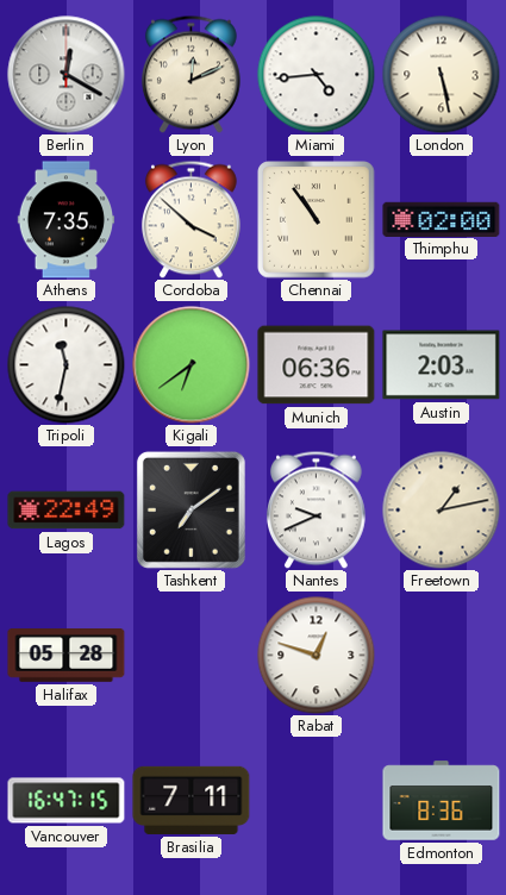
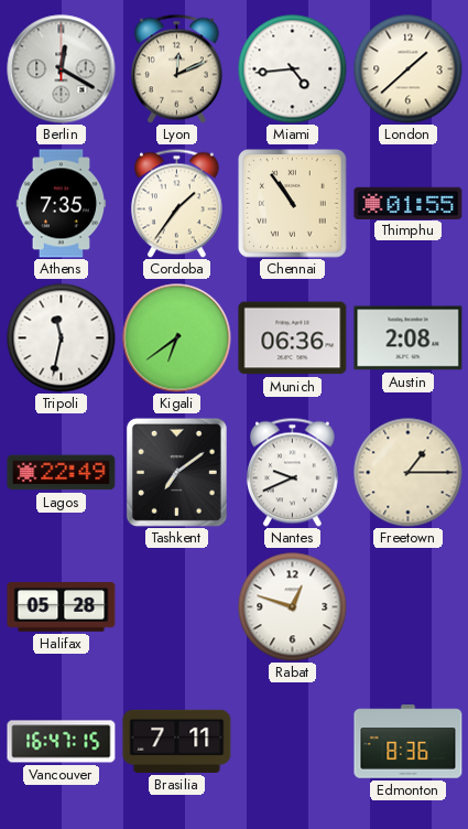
London: 5:28 -> 1:38 (409, 69)
Cordoba: 3:52 -> 1:36 (176, 203)
Thimphu: 02:00 -> 01:55 (409, 203)
Austin: 2:03 -> 2:08 (409, 338)
Freetown: 1:13 -> 1:15 (409, 473)
